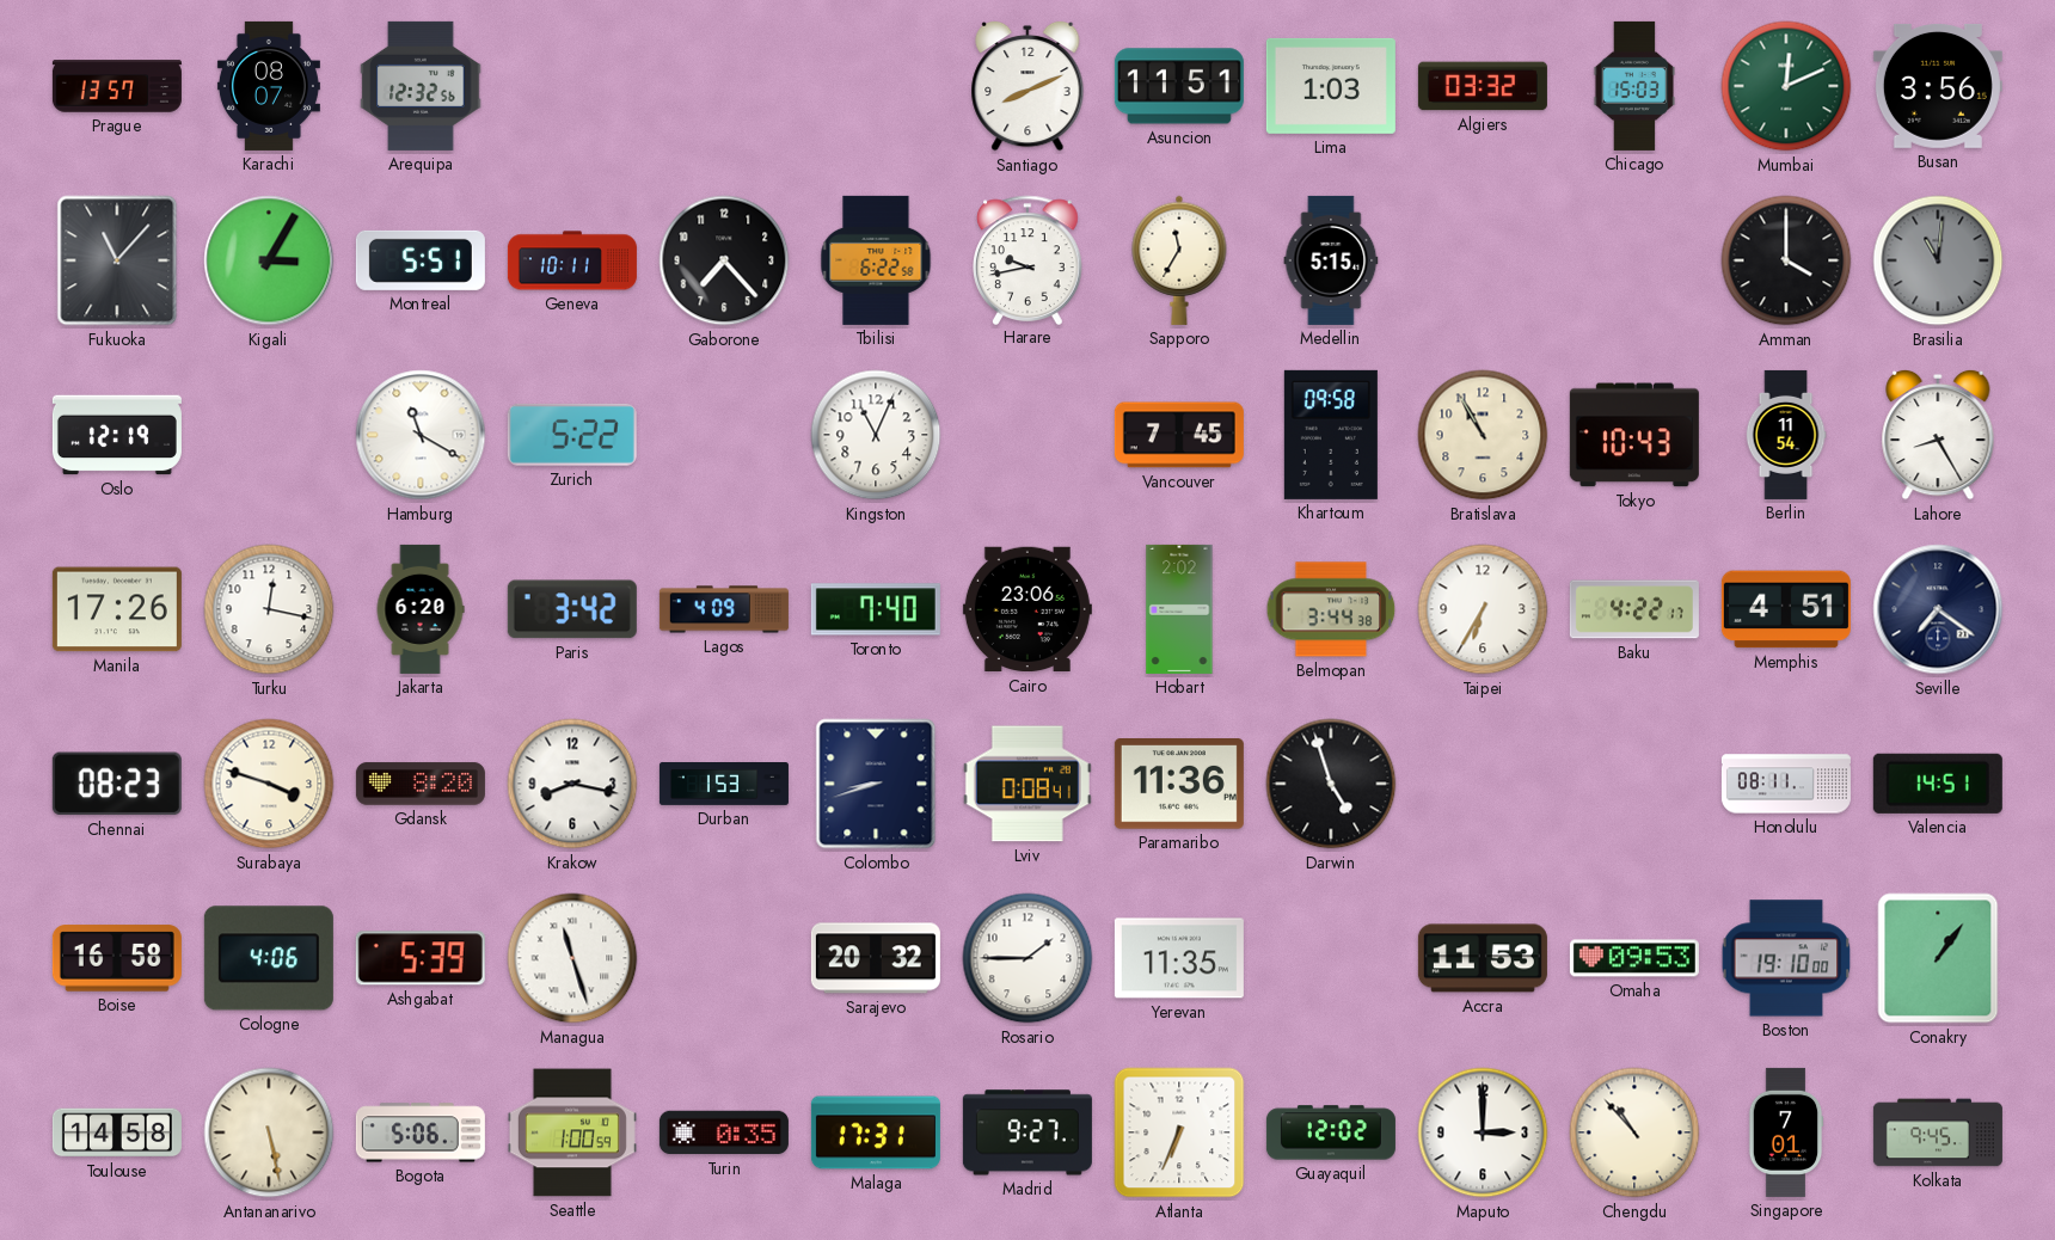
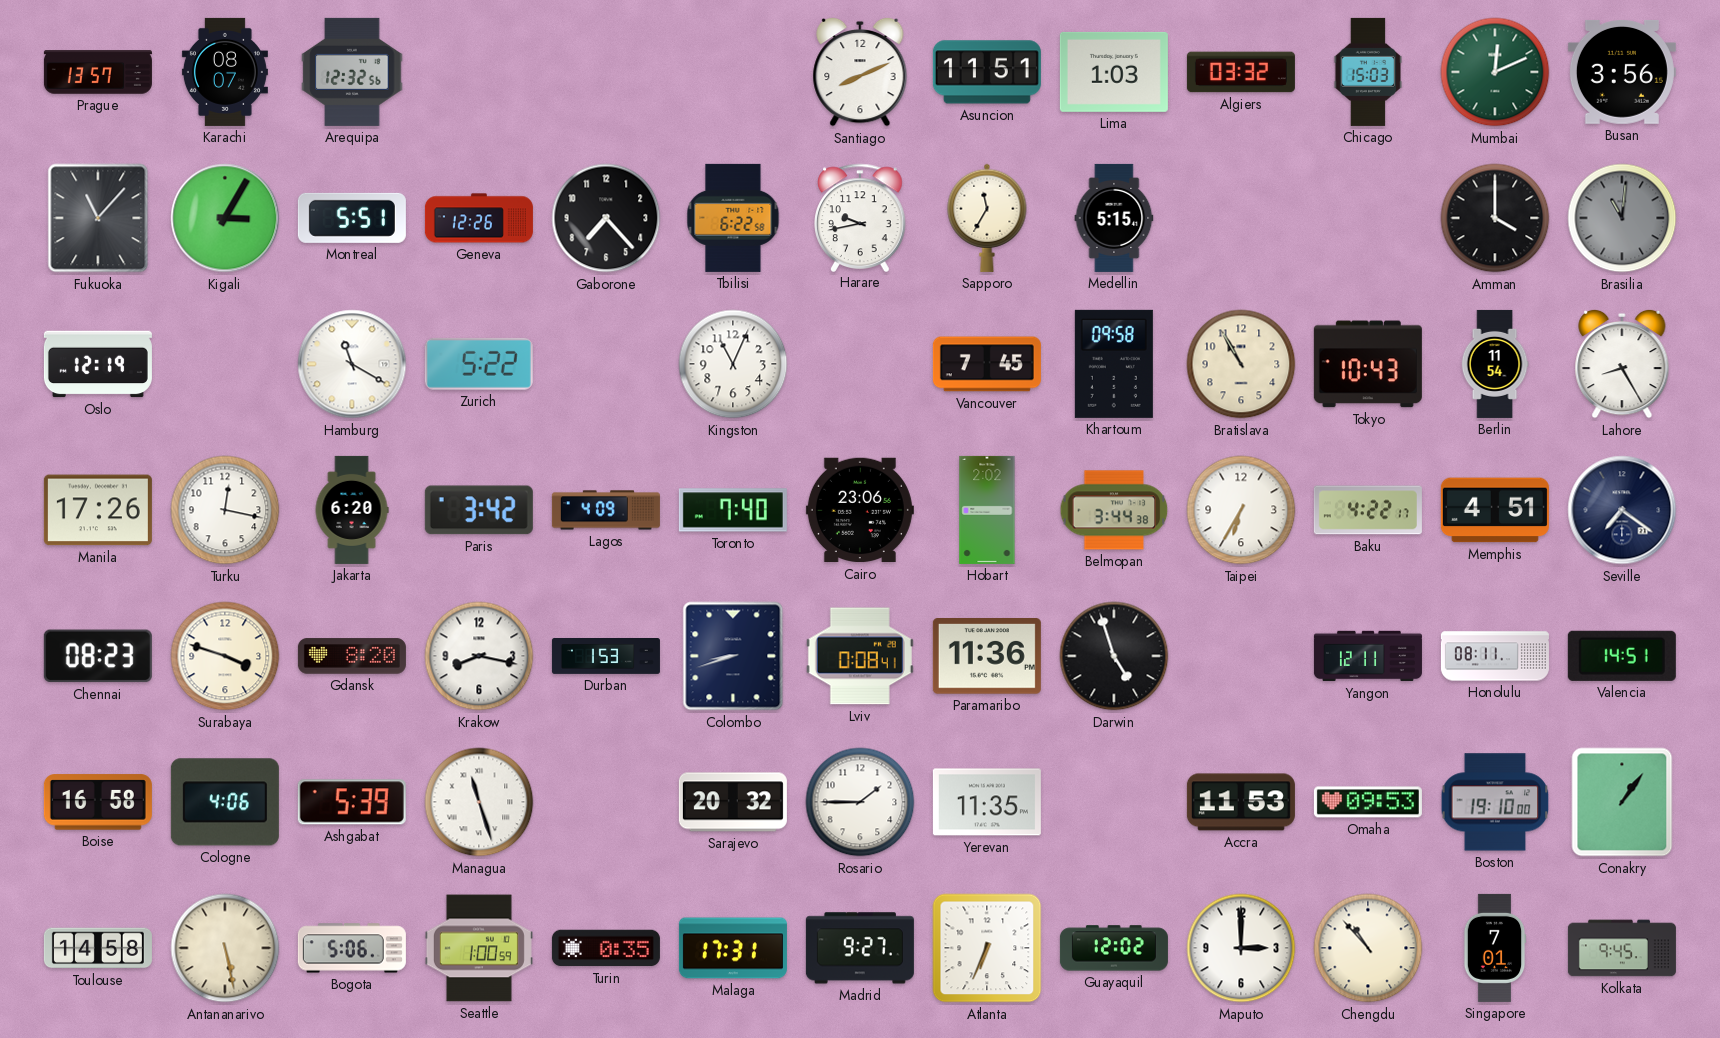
Geneva: 10:11 -> 12:26 (479, 218)
Yangon: none -> 12:11 (1368, 656)
